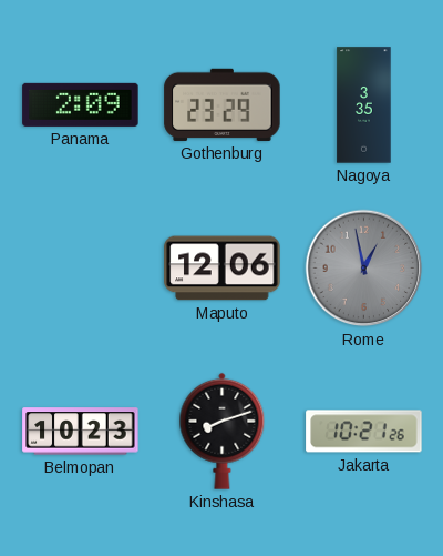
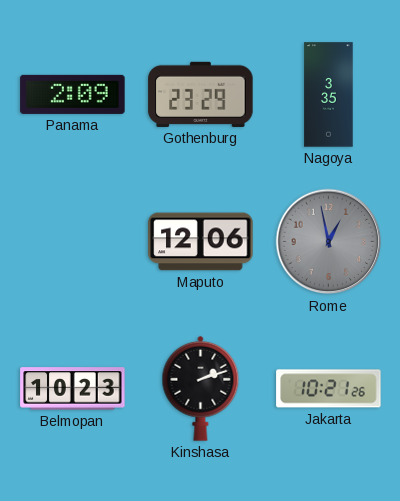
Kinshasa: 8:12 -> 2:12 (201, 388)
